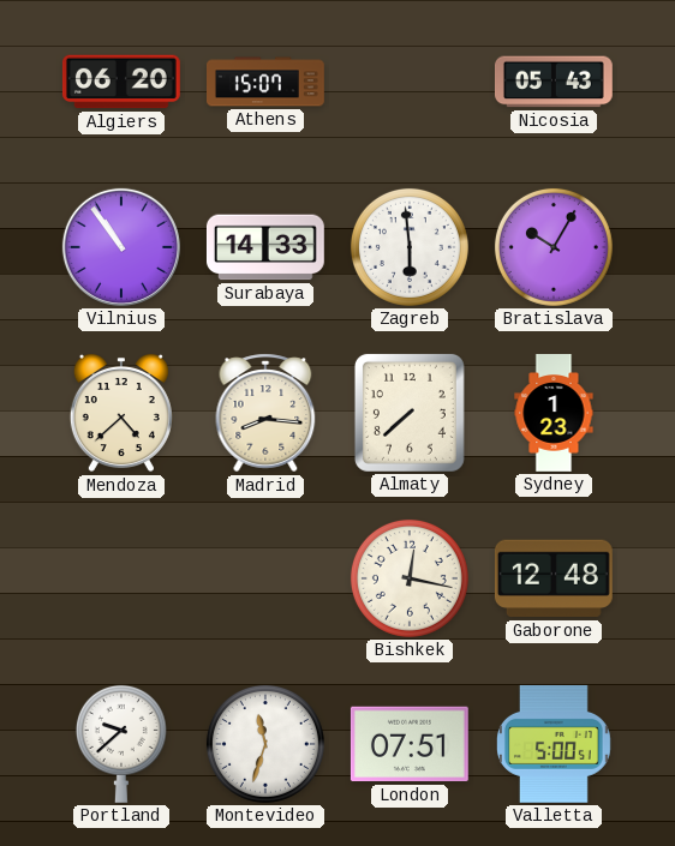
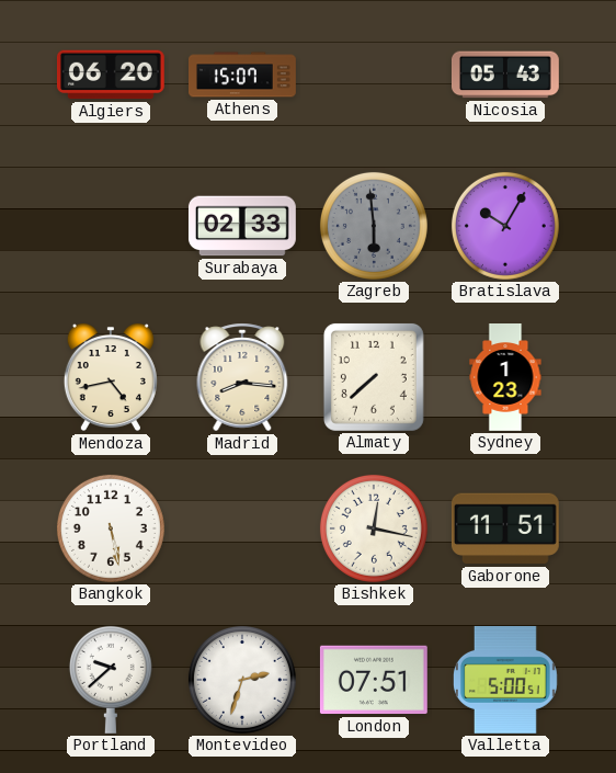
Vilnius: 10:54 -> none (121, 247)
Surabaya: 14:33 -> 02:33 (242, 226)
Zagreb dial: white -> grey (374, 226)
Mendoza: 4:38 -> 4:43 (111, 377)
Bangkok: none -> 5:28 (111, 528)
Gaborone: 12:48 -> 11:51 (505, 528)
Montevideo: 11:33 -> 2:33 (242, 680)
